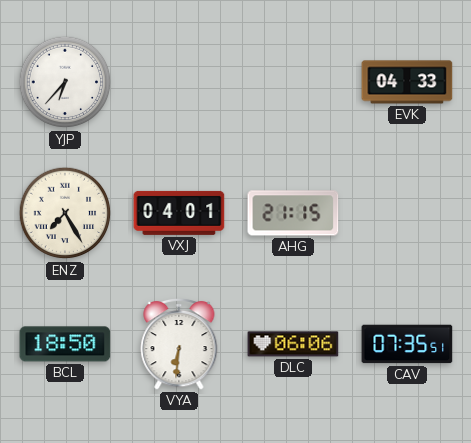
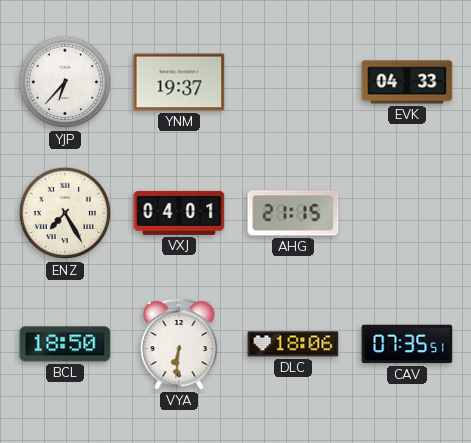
YNM: none -> 19:37 (179, 82)
DLC: 06:06 -> 18:06 (293, 344)
